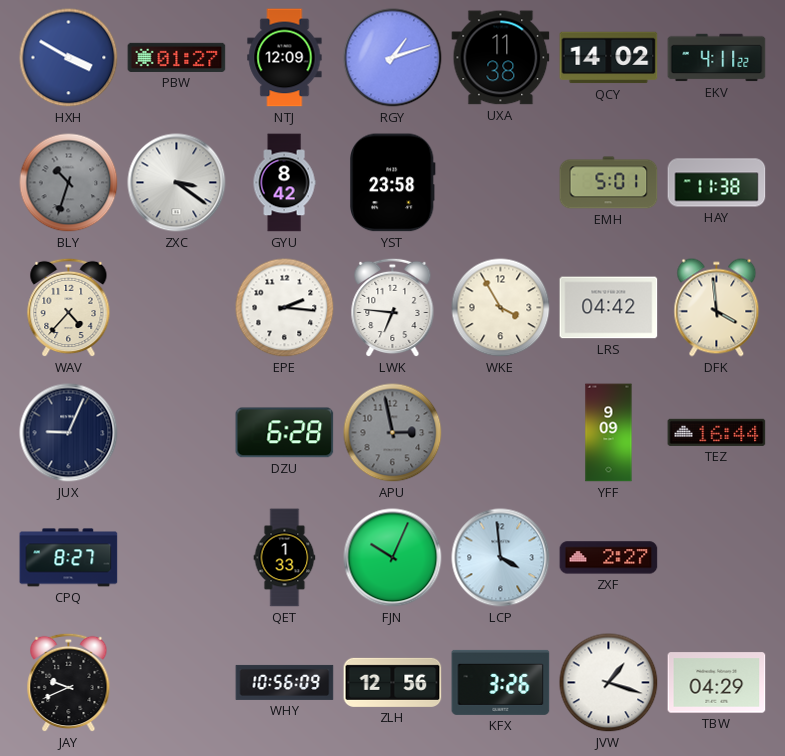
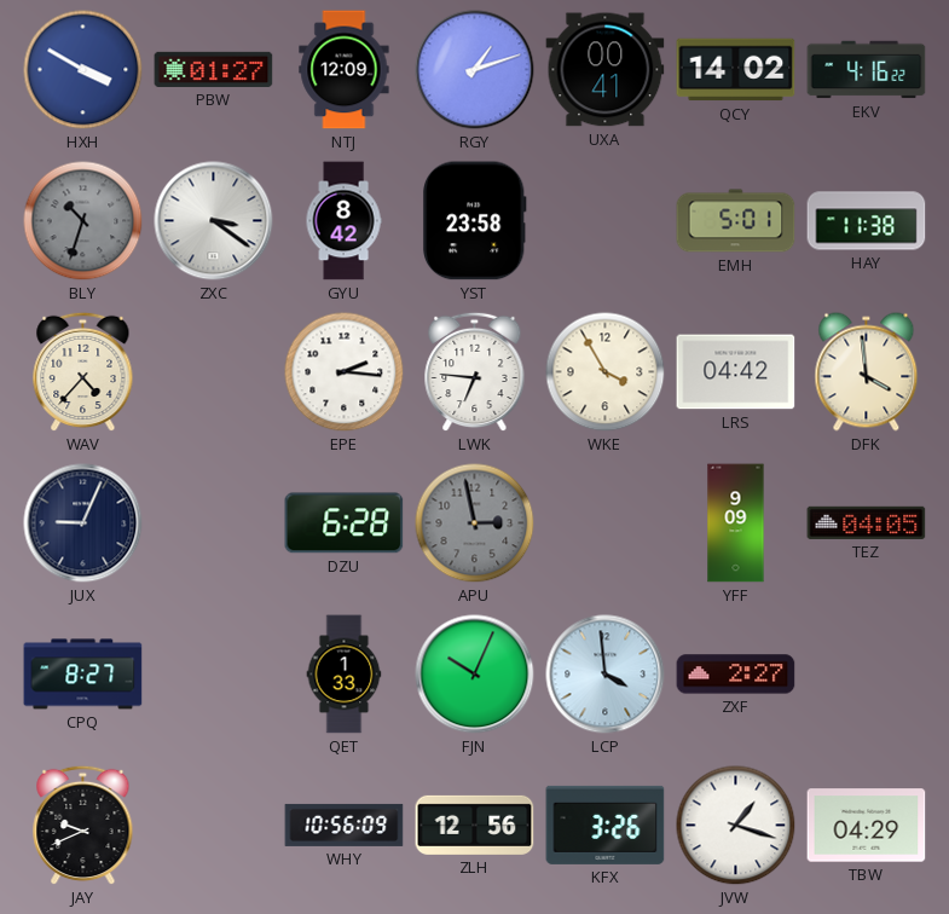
UXA: 11:38 -> 00:41 (606, 70)
EKV: 4:11 -> 4:16 (867, 70)
TEZ: 16:44 -> 04:05 (867, 522)
